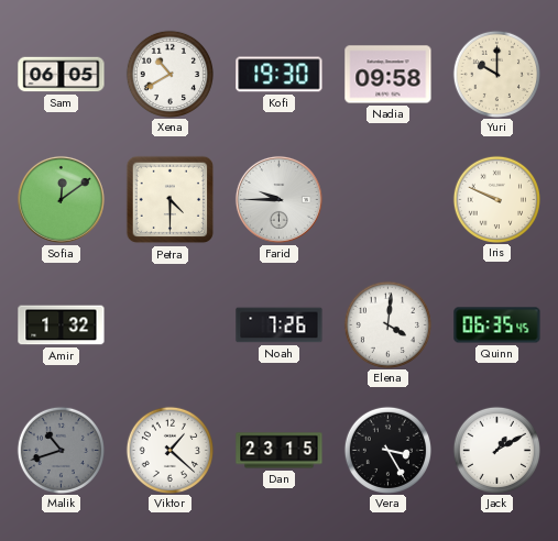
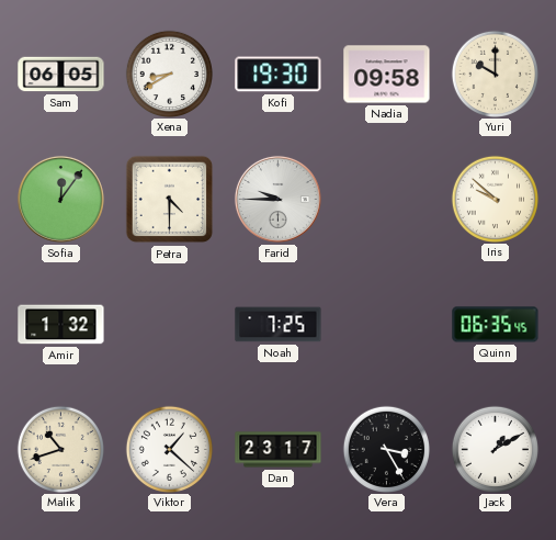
Xena: 10:40 -> 8:40 (169, 74)
Sofia: 12:09 -> 12:06 (60, 199)
Iris: 9:49 -> 9:52 (495, 199)
Noah: 7:26 -> 7:25 (279, 325)
Elena: 4:01 -> none (387, 324)
Malik dial: grey -> cream (60, 449)
Dan: 23:15 -> 23:17 (279, 450)
